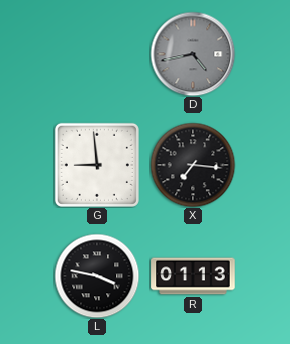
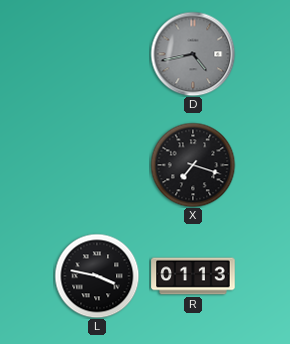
G: 8:59 -> none (97, 165)
X: 7:16 -> 7:18 (193, 165)
